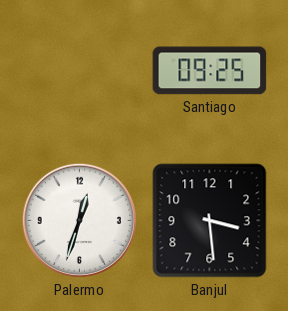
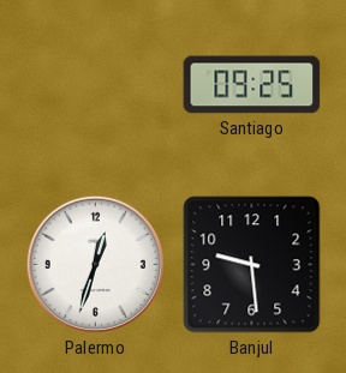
Banjul: 3:29 -> 9:29 (252, 265)
